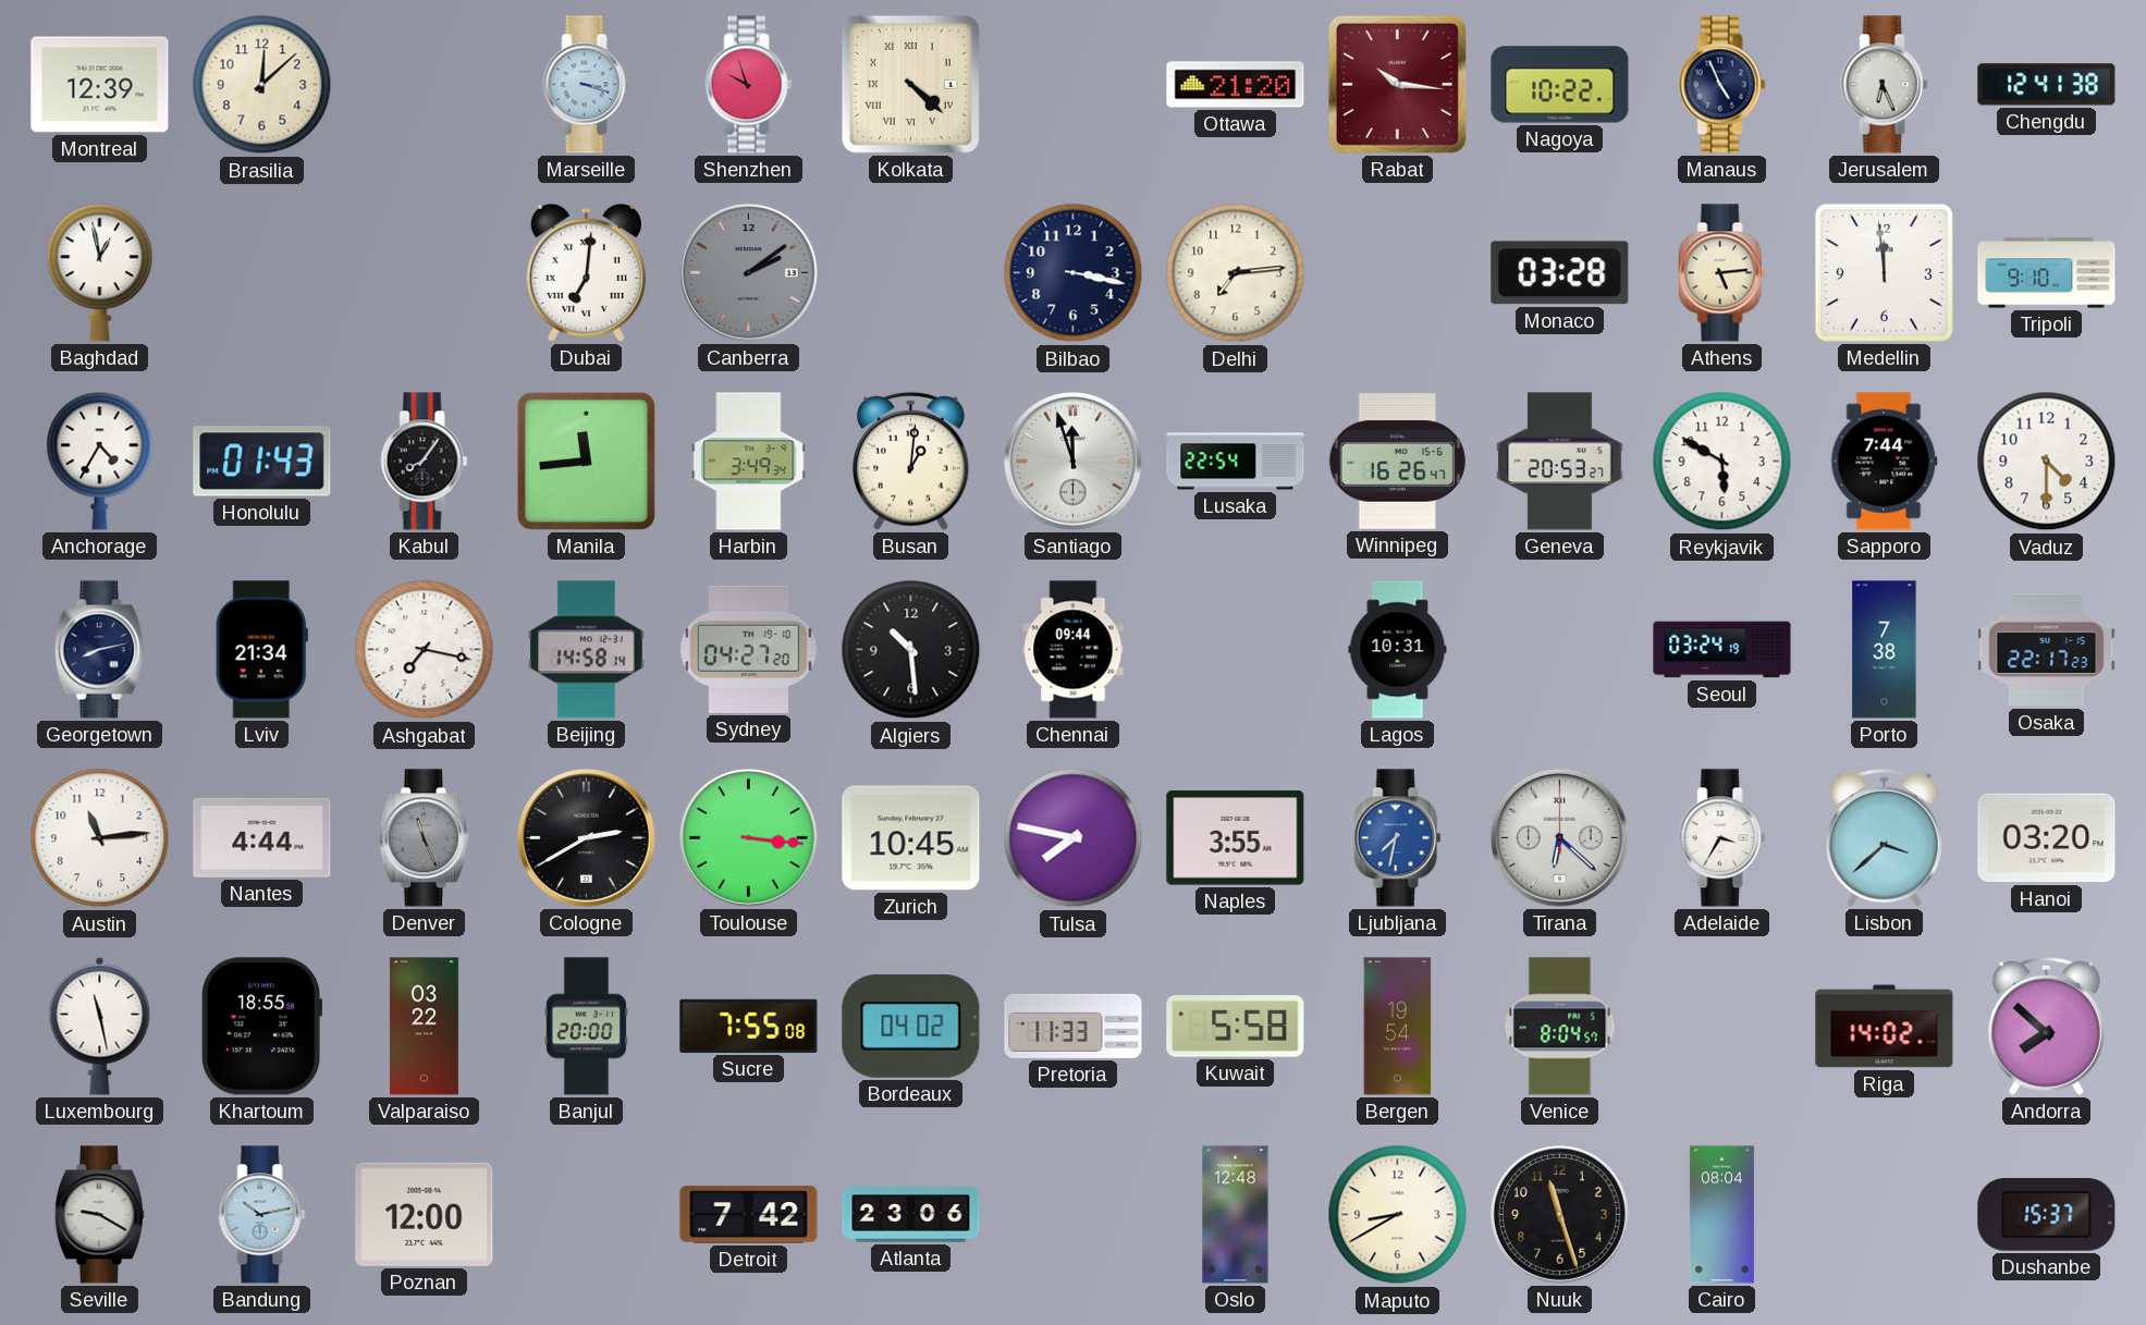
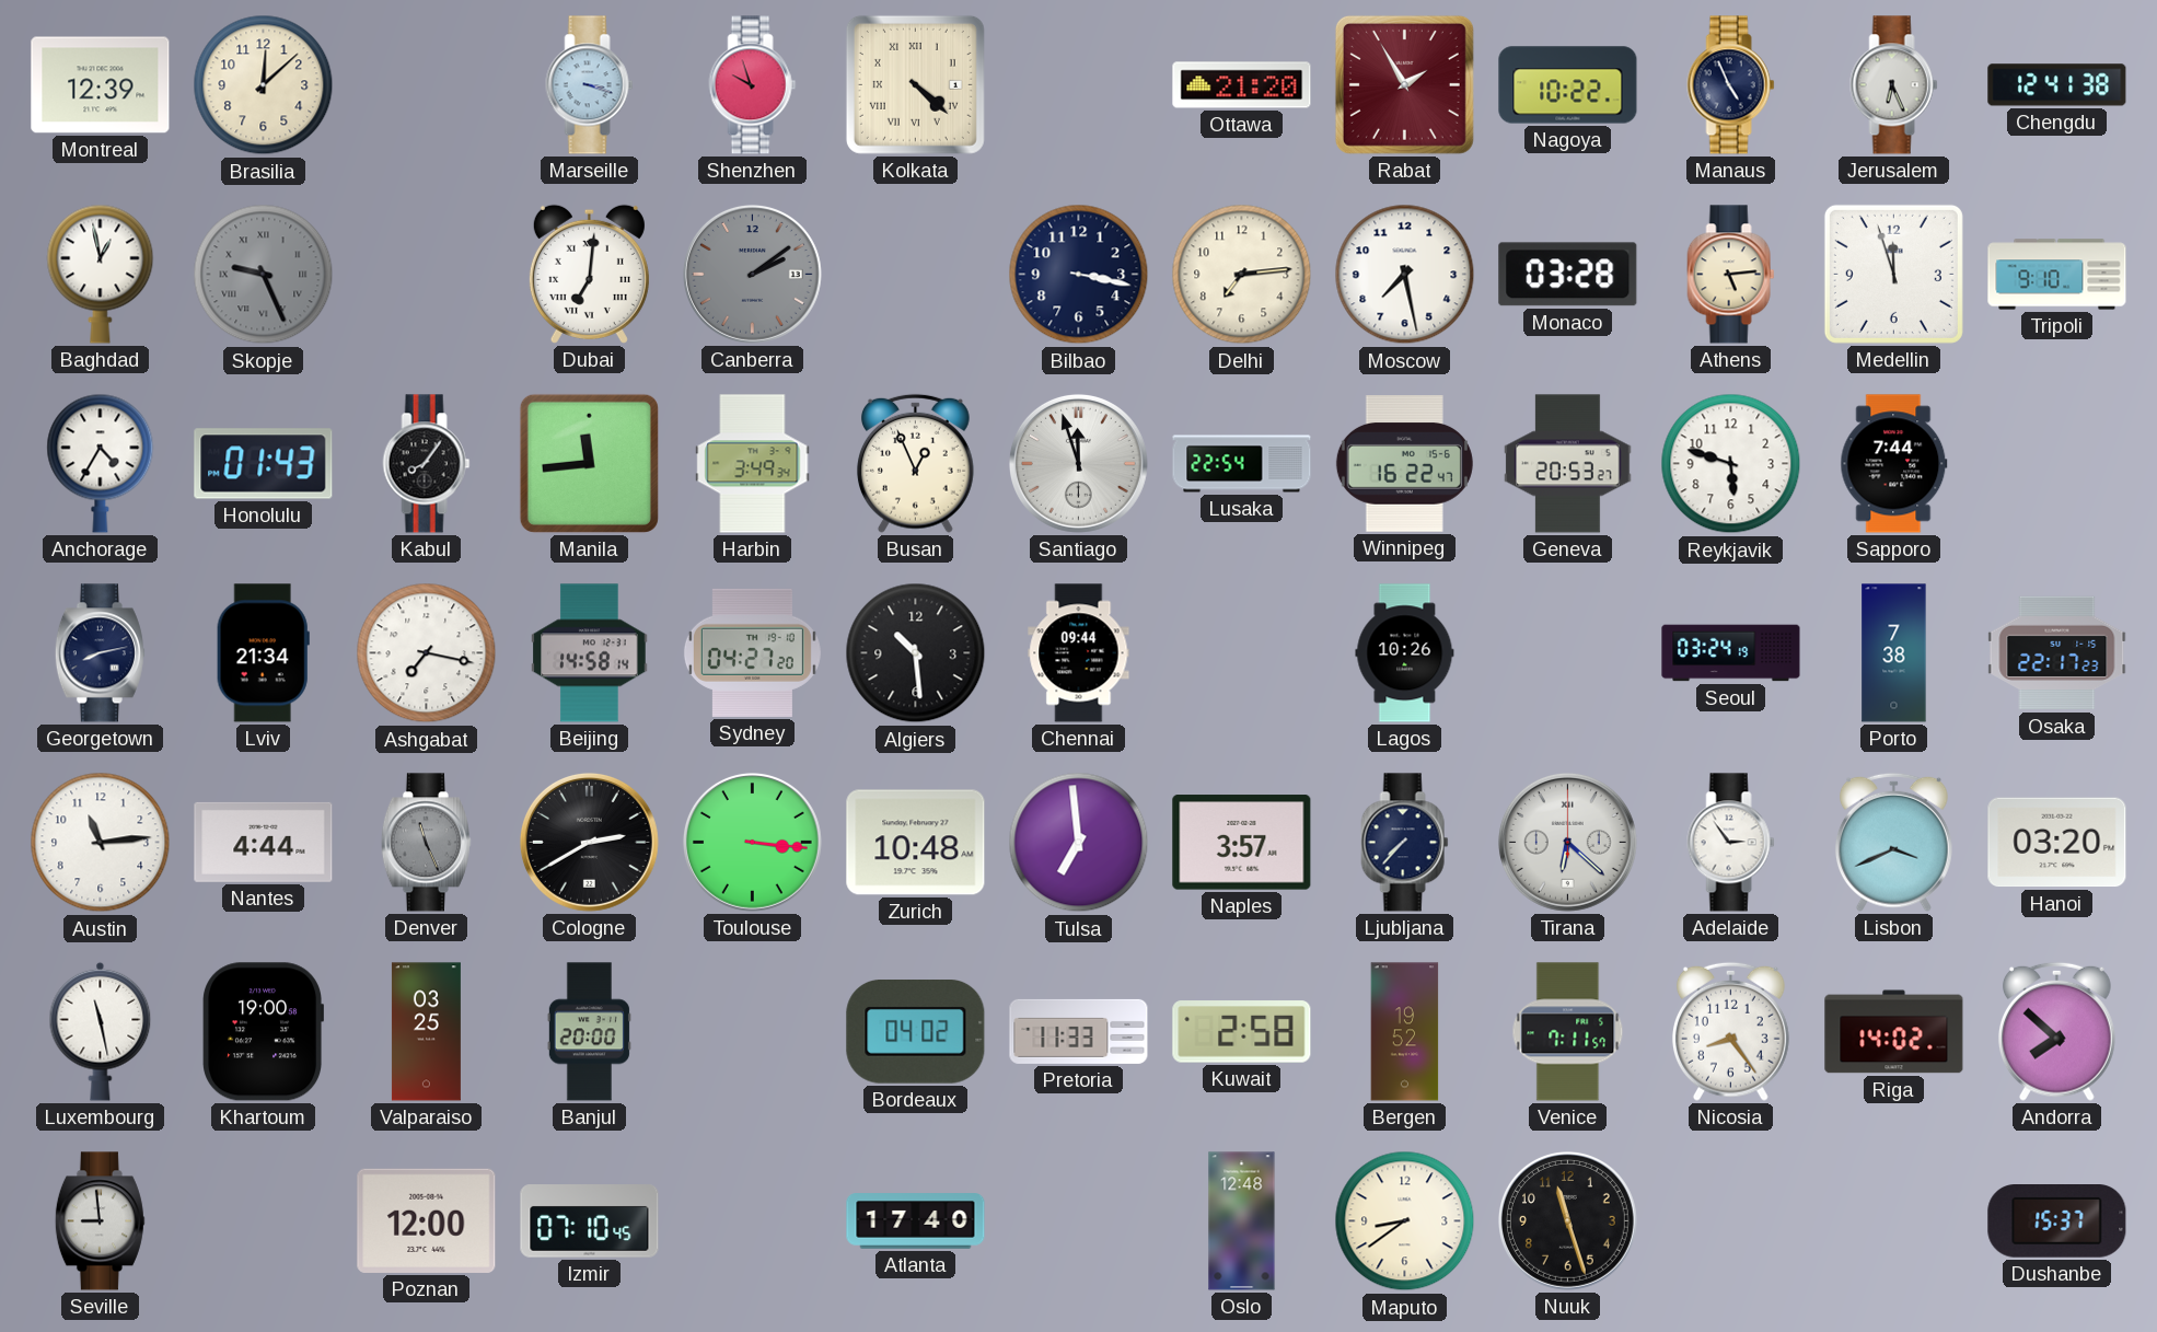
Rabat: 10:16 -> 1:55 (1404, 84)
Skopje: none -> 9:26 (264, 275)
Moscow: none -> 7:28 (1405, 275)
Medellin: 11:59 -> 11:57 (1893, 274)
Busan: 1:01 -> 12:56 (915, 463)
Winnipeg: 16:26 -> 16:22 (1404, 464)
Reykjavik: 5:50 -> 5:48 (1731, 464)
Vaduz: 4:30 -> none (2047, 462)
Lagos: 10:31 -> 10:26 (1405, 653)
Zurich: 10:45 -> 10:48 (916, 843)
Tulsa: 7:47 -> 6:59 (1079, 843)
Naples: 3:55 -> 3:57 (1242, 843)
Ljubljana: 7:32 -> 7:37 (1405, 843)
Ljubljana dial: blue -> navy (1405, 843)
Adelaide: 3:35 -> 2:54 (1731, 843)
Lisbon: 3:38 -> 3:41 (1893, 842)
Khartoum: 18:55 -> 19:00 (263, 1032)
Valparaiso: 03:22 -> 03:25 (426, 1032)
Sucre: 7:55 -> none (749, 1026)
Kuwait: 5:58 -> 2:58 (1242, 1032)
Bergen: 19:54 -> 19:52 (1405, 1032)
Venice: 8:04 -> 7:11 (1568, 1032)
Nicosia: none -> 8:24 (1730, 1031)
Seville: 9:20 -> 8:59 (100, 1221)
Bandung: 10:13 -> none (262, 1215)
Izmir: none -> 07:10 (590, 1221)
Detroit: 7:42 -> none (749, 1215)
Atlanta: 23:06 -> 17:40 (916, 1221)
Maputo: 8:40 -> 8:39 (1405, 1221)
Cairo: 08:04 -> none (1721, 1215)
